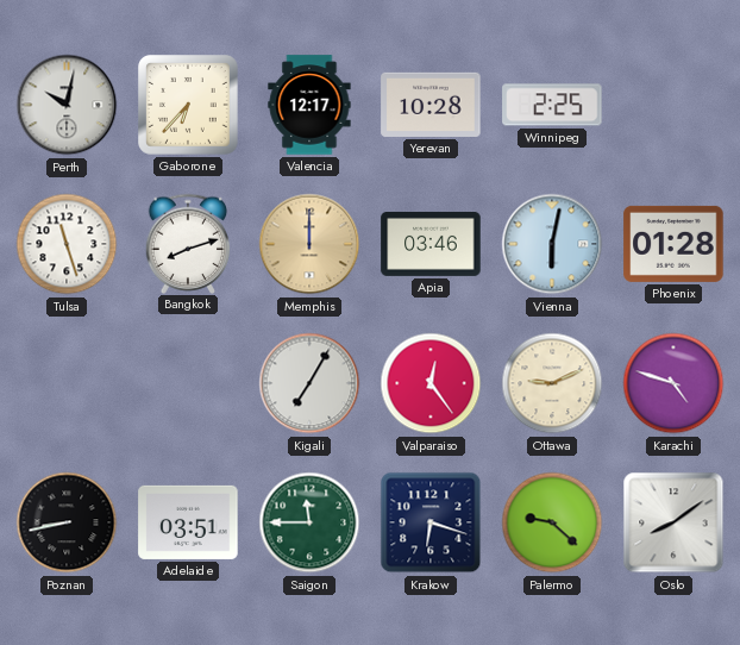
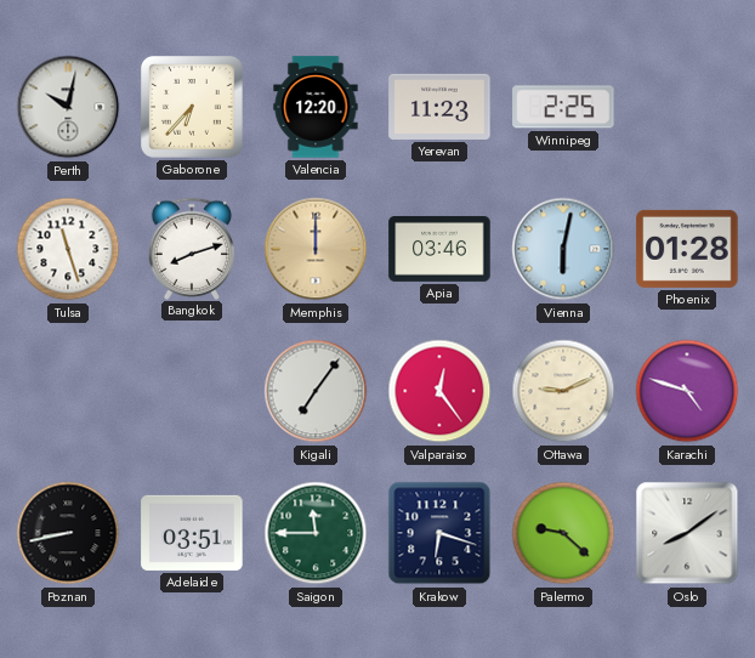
Valencia: 12:17 -> 12:20 (316, 107)
Yerevan: 10:28 -> 11:23 (439, 107)
Kigali: 7:05 -> 7:06 (316, 391)
